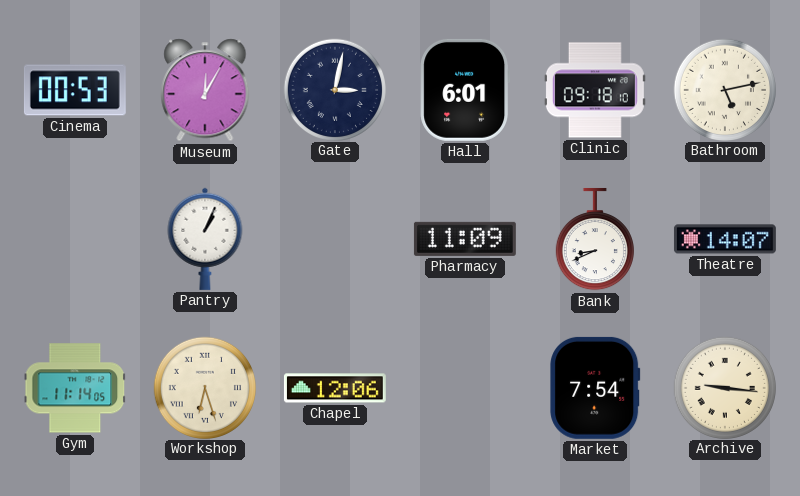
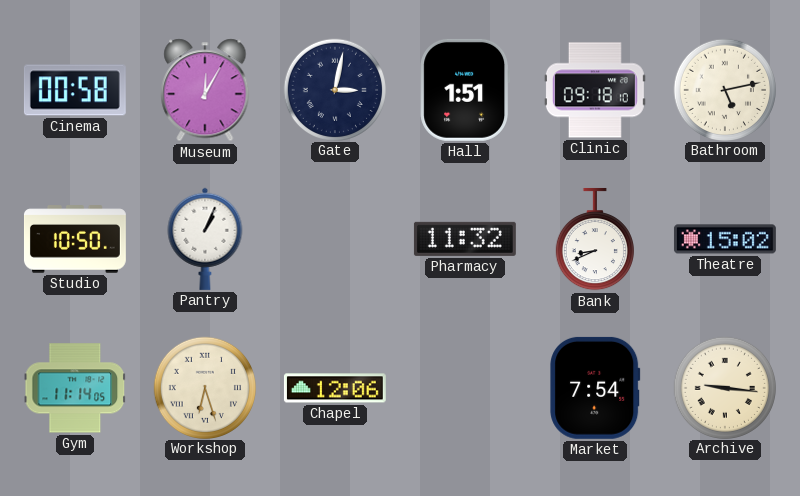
Cinema: 00:53 -> 00:58 (75, 90)
Hall: 6:01 -> 1:51 (465, 90)
Studio: none -> 10:50 (75, 239)
Pharmacy: 11:09 -> 11:32 (465, 239)
Theatre: 14:07 -> 15:02 (725, 239)
